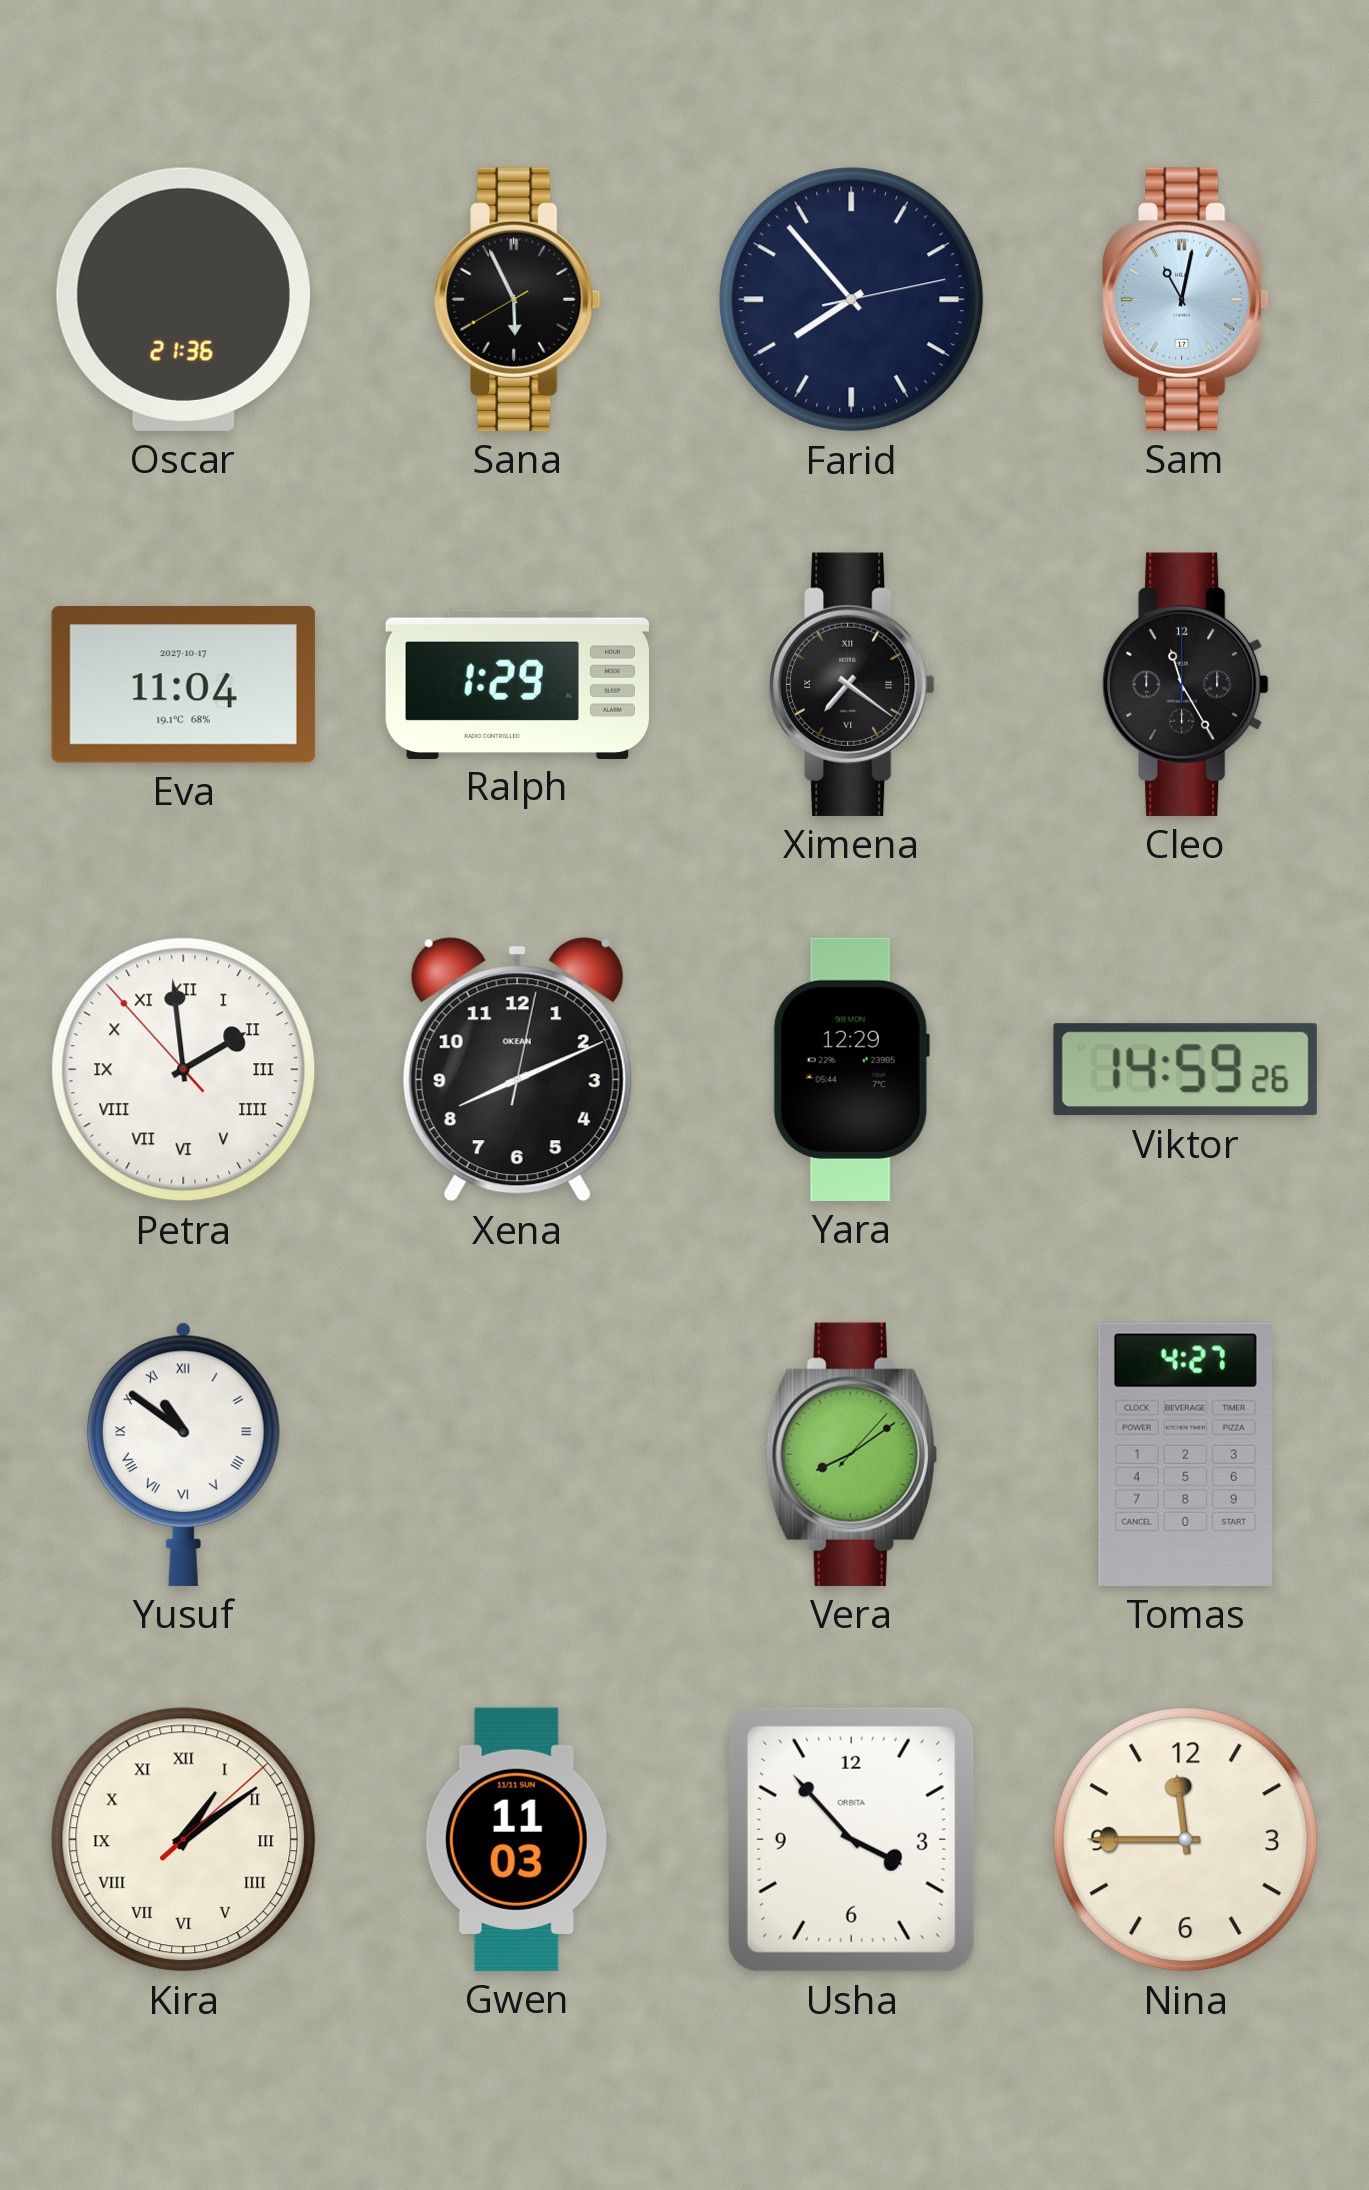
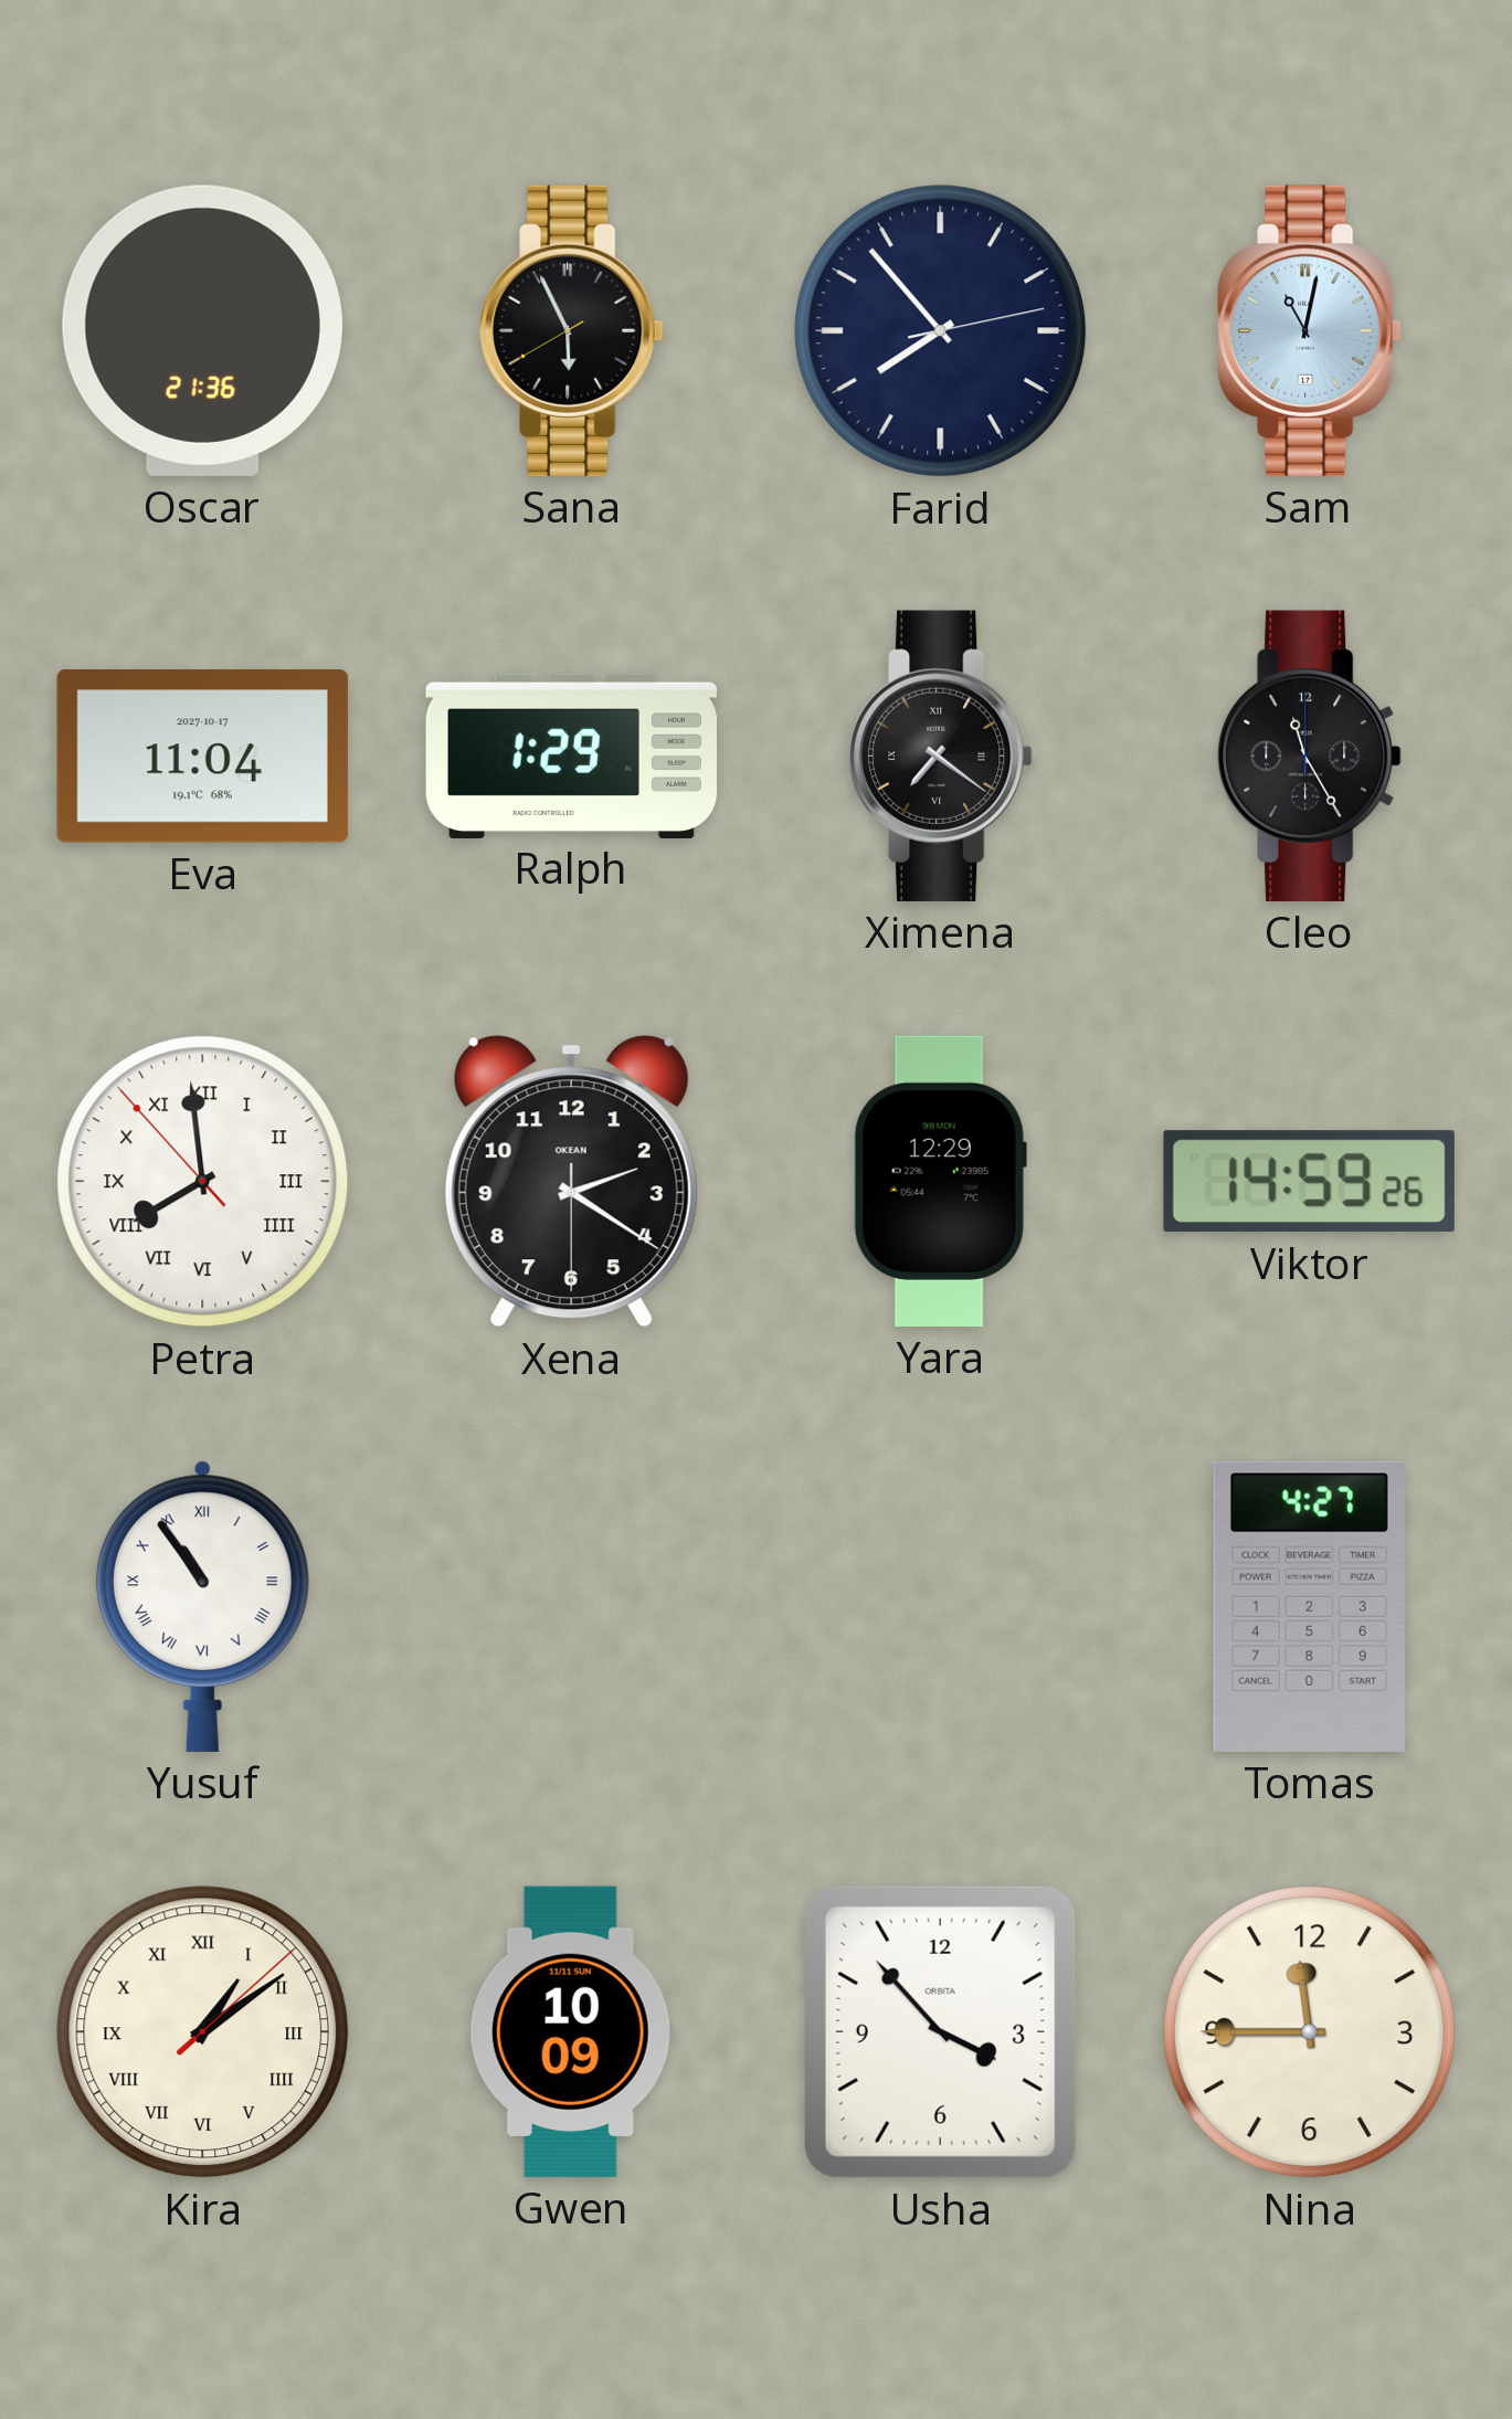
Petra: 1:58 -> 7:58 (203, 1182)
Xena: 8:11 -> 2:20 (571, 1182)
Yusuf: 10:51 -> 10:54 (202, 1606)
Vera: 8:09 -> none (851, 1454)
Gwen: 11:03 -> 10:09 (571, 2031)
